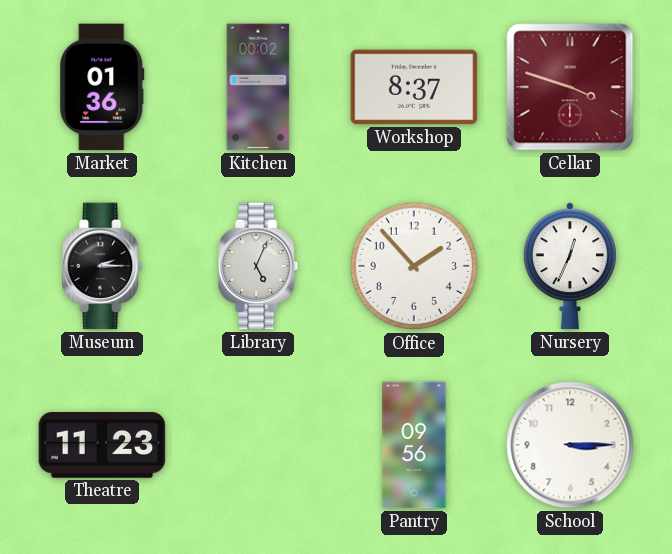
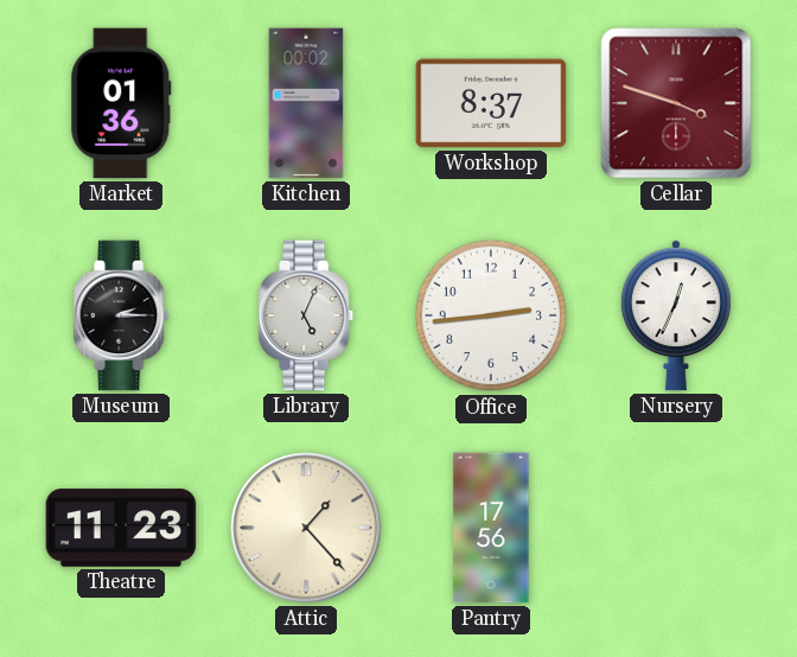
Office: 1:53 -> 2:44 (491, 315)
Attic: none -> 1:23 (306, 528)
Pantry: 09:56 -> 17:56 (491, 528)
School: 3:15 -> none (570, 445)
